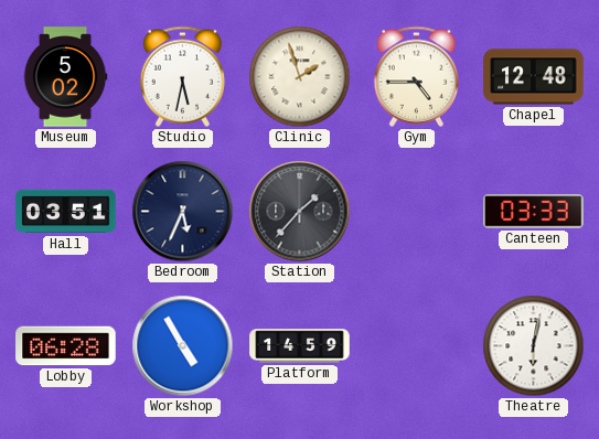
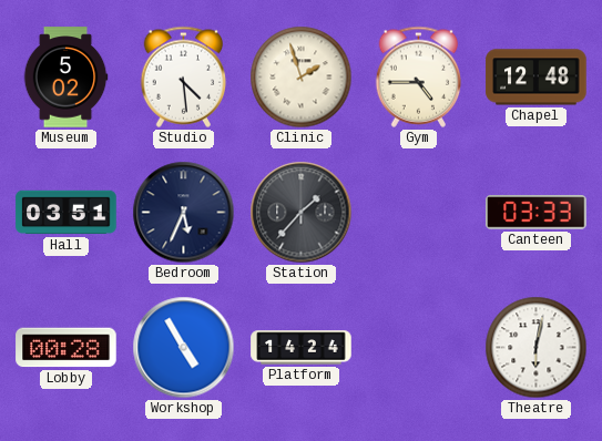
Studio: 5:32 -> 4:29 (184, 76)
Lobby: 06:28 -> 00:28 (67, 348)
Platform: 14:59 -> 14:24 (302, 348)
